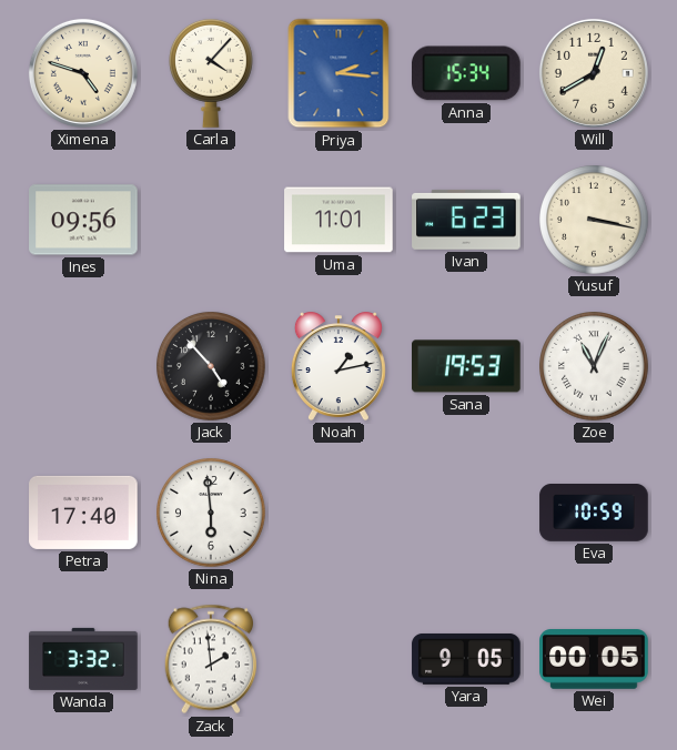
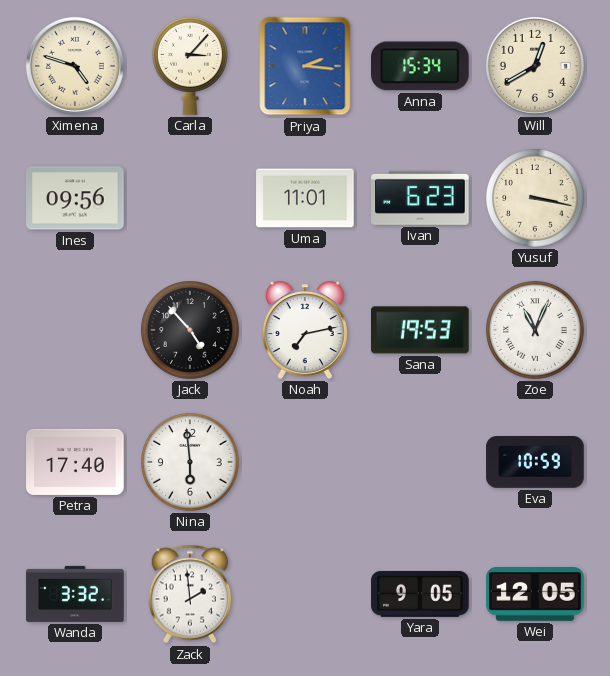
Carla: 4:07 -> 3:07 (191, 66)
Noah: 1:13 -> 7:13 (305, 330)
Wei: 00:05 -> 12:05 (535, 595)
